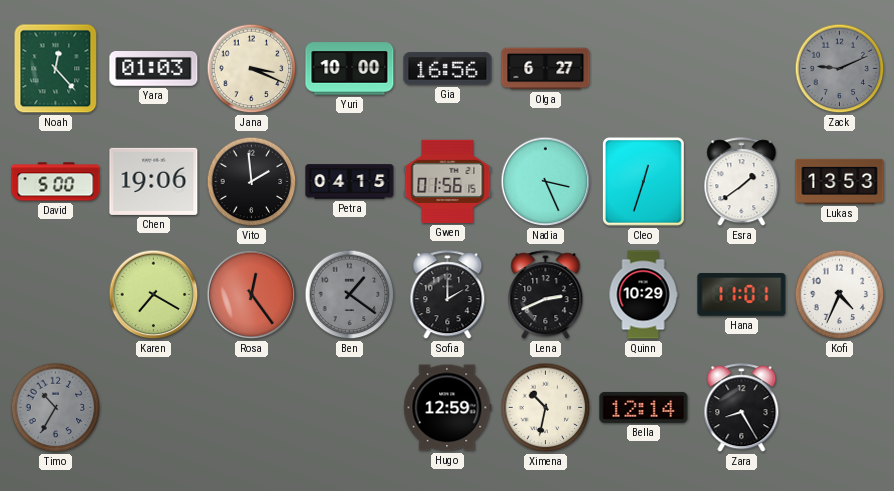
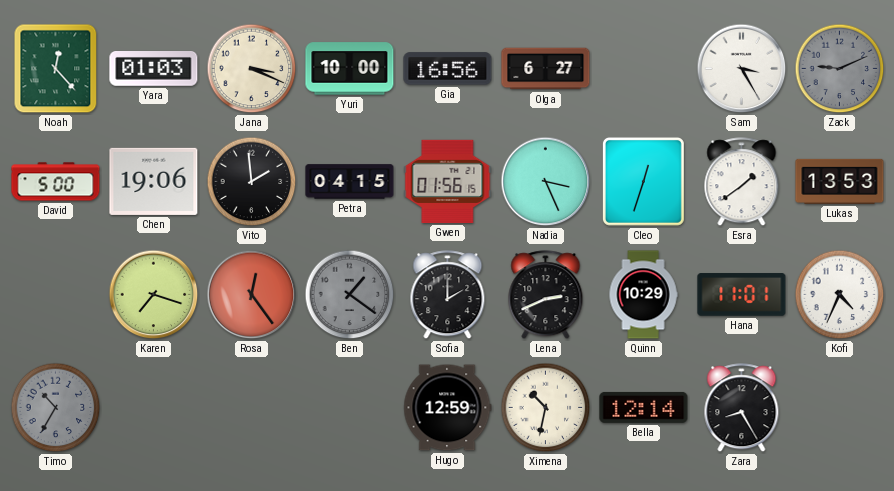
Sam: none -> 3:25 (742, 69)
Karen: 7:20 -> 7:18 (154, 295)
